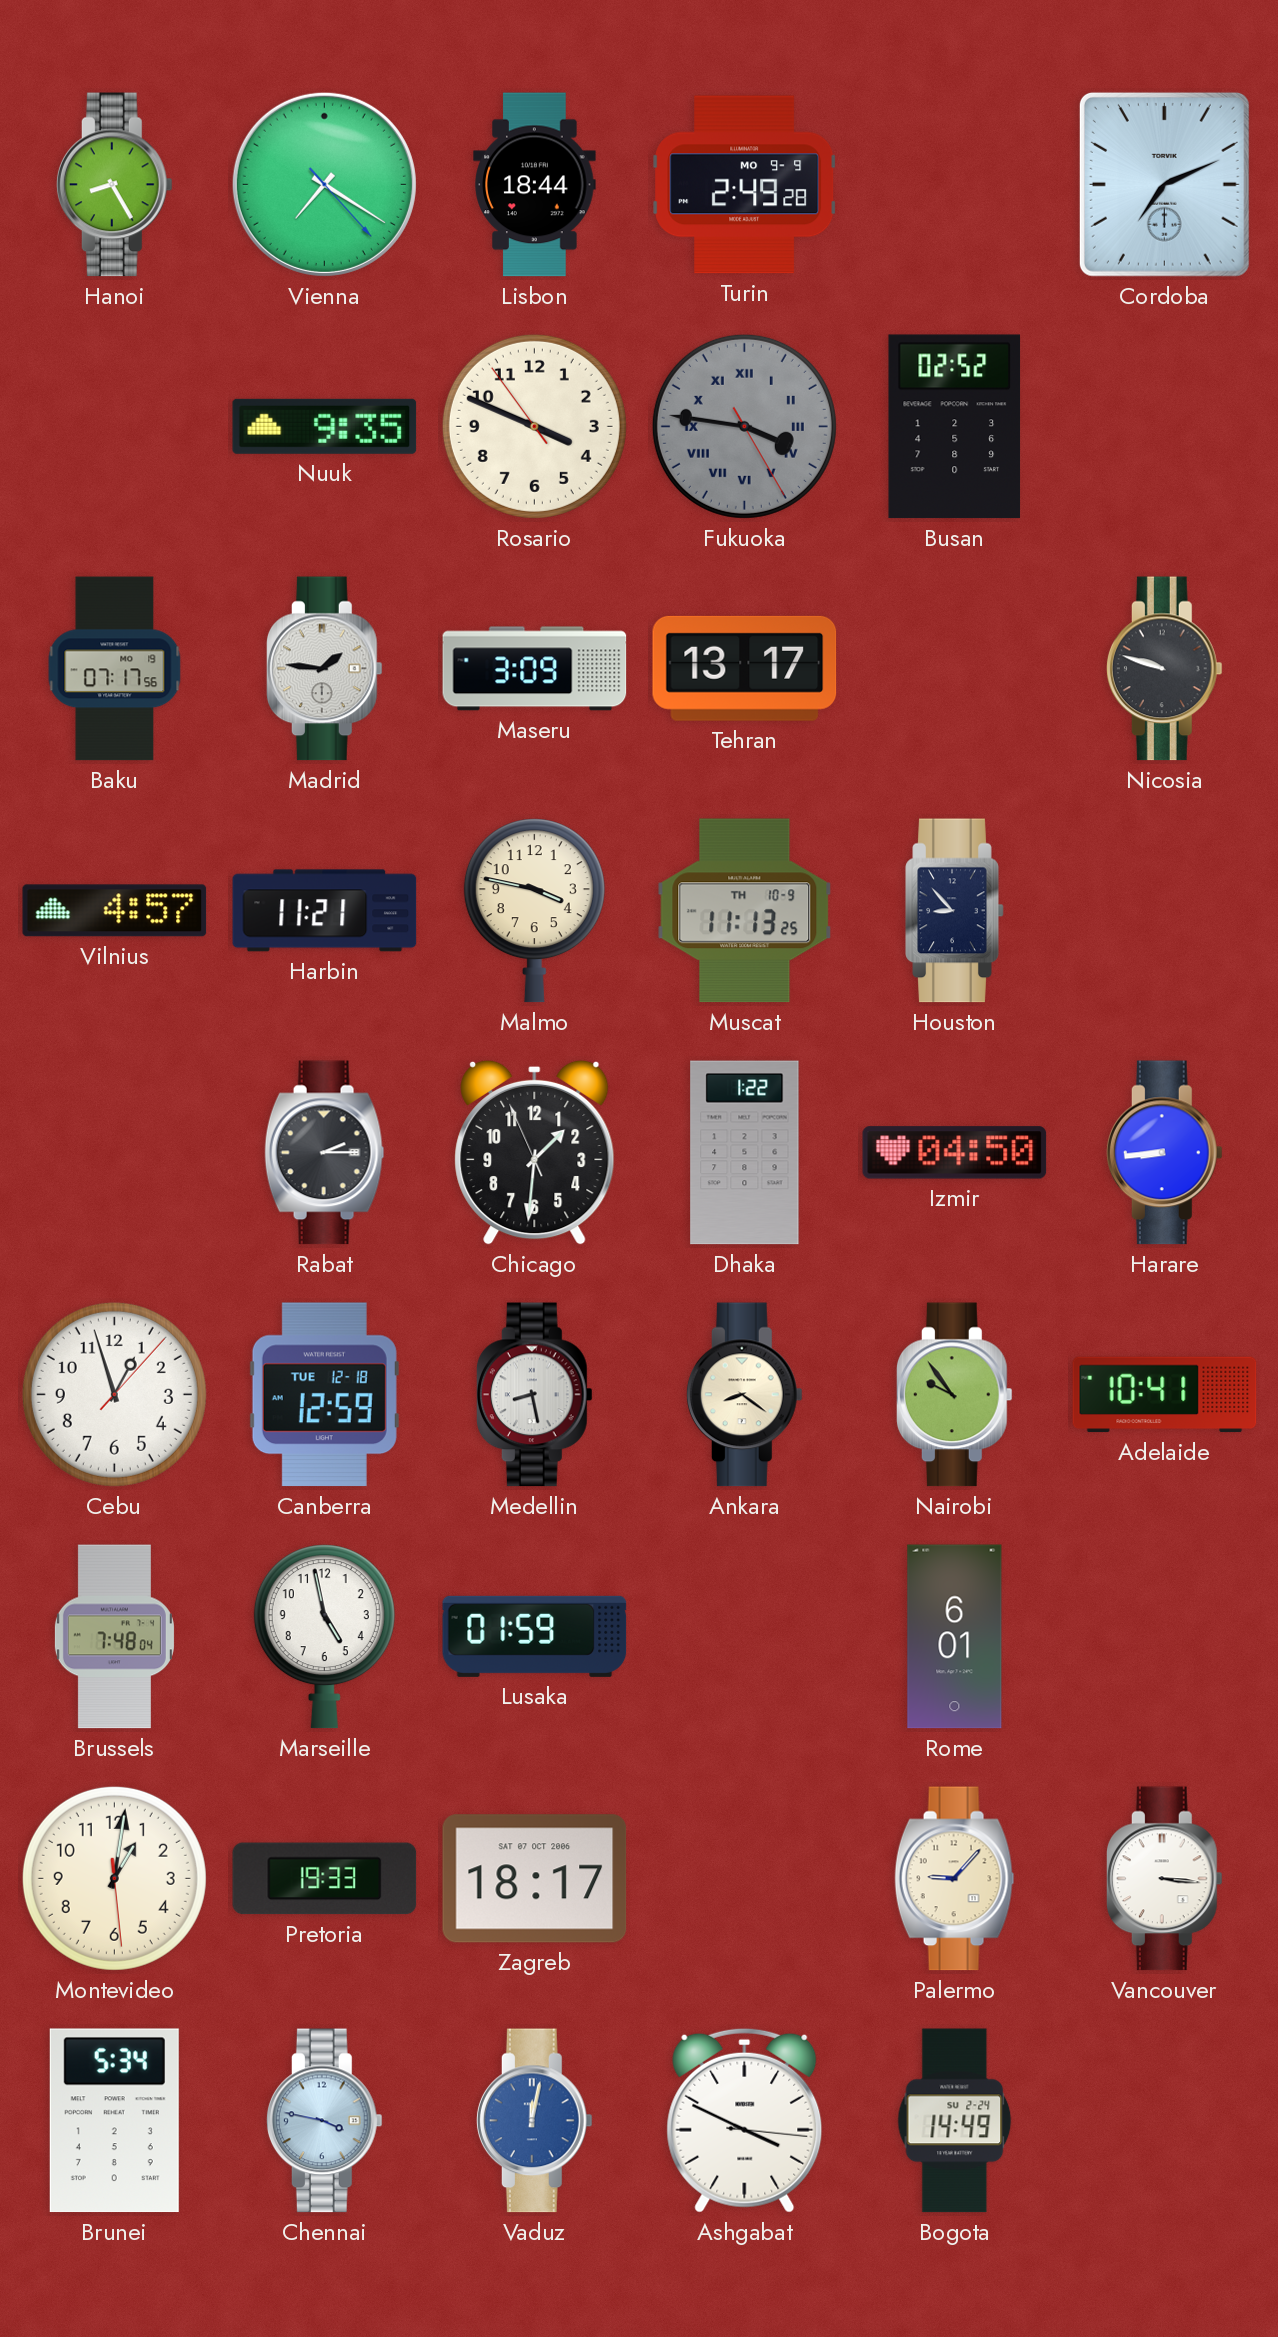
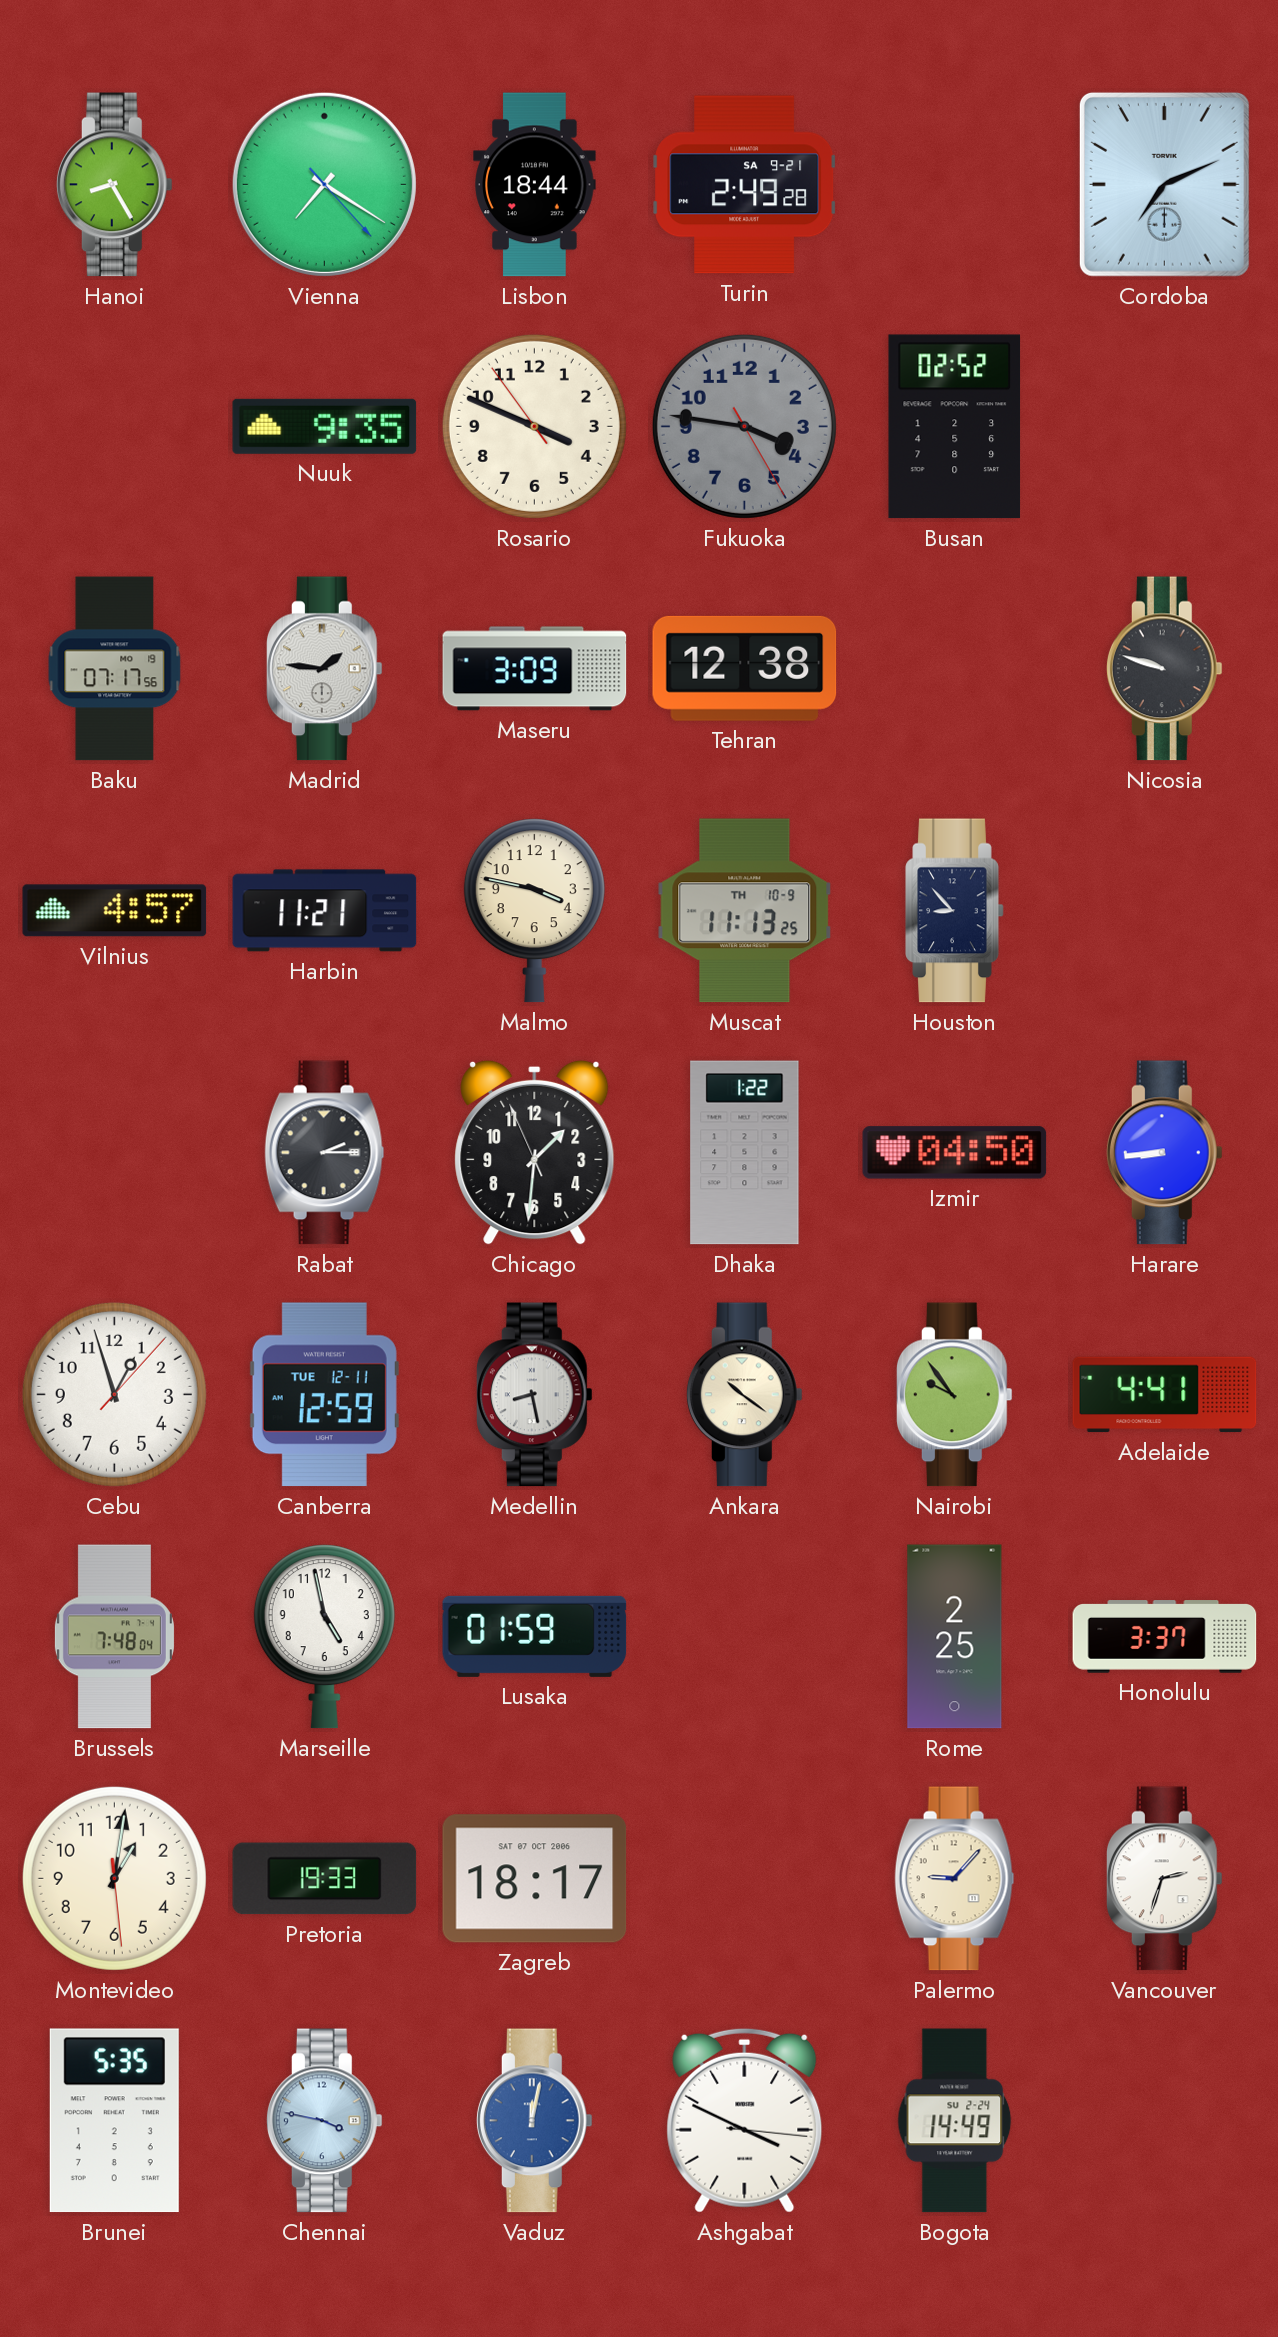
Turin date: MO 9-9 -> SA 9-21 (745, 185)
Fukuoka numerals: Roman -> Arabic (744, 426)
Tehran: 13:17 -> 12:38 (745, 668)
Canberra date: TUE 12-18 -> TUE 12-11 (324, 1395)
Ankara: 8:21 -> 10:21 (744, 1395)
Adelaide: 10:41 -> 4:41 (1165, 1395)
Rome: 6:01 -> 2:25 (955, 1637)
Honolulu: none -> 3:37 (1165, 1637)
Vancouver: 3:16 -> 2:33 (1164, 1879)
Brunei: 5:34 -> 5:35 (114, 2121)
